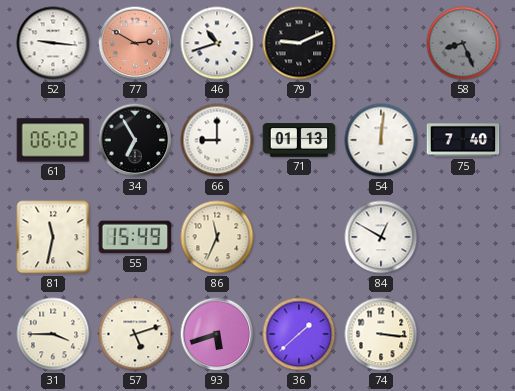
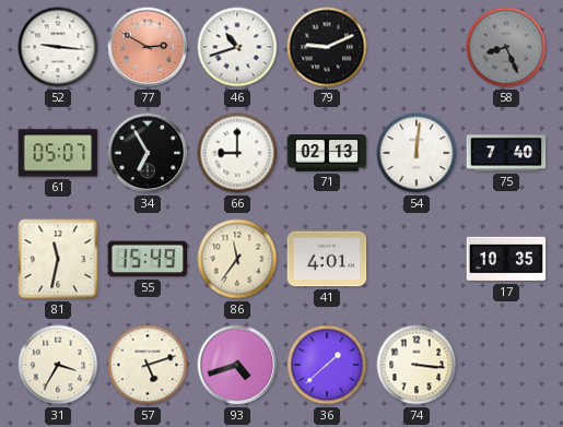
61: 06:02 -> 05:07 (58, 153)
71: 01:13 -> 02:13 (327, 153)
86: 11:34 -> 11:36 (237, 259)
41: none -> 4:01 (327, 259)
84: 12:50 -> none (381, 237)
17: none -> 10:35 (506, 259)
31: 3:45 -> 3:35 (58, 365)
93: 5:42 -> 4:42 (237, 365)
